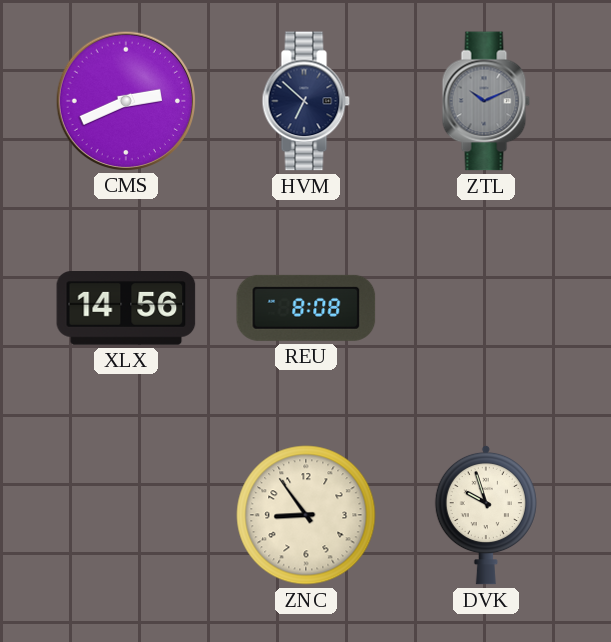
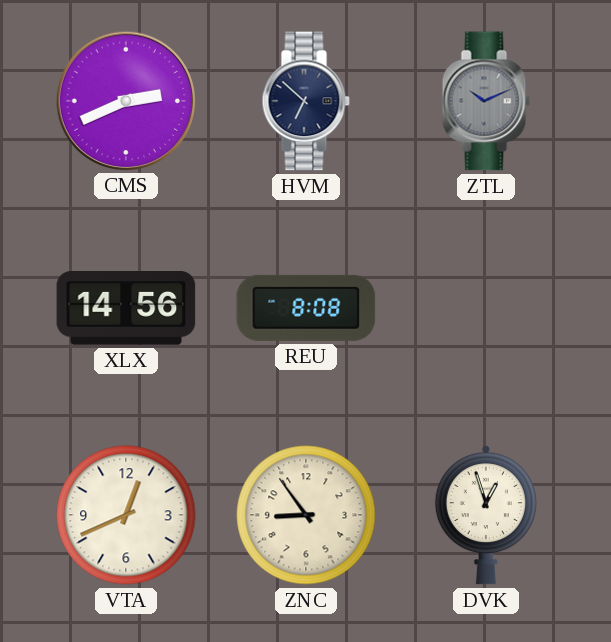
VTA: none -> 12:41 (126, 515)
DVK: 9:57 -> 12:57 (486, 515)
